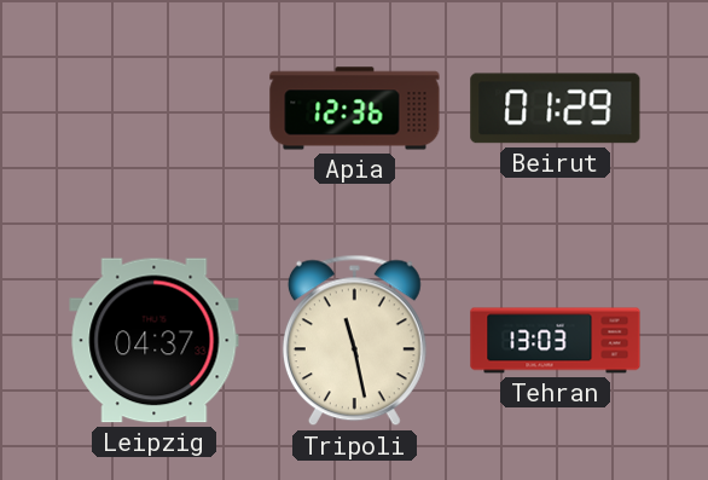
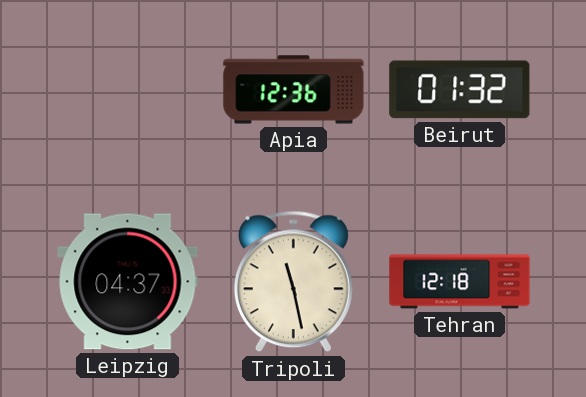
Beirut: 01:29 -> 01:32 (460, 90)
Tehran: 13:03 -> 12:18 (460, 282)
